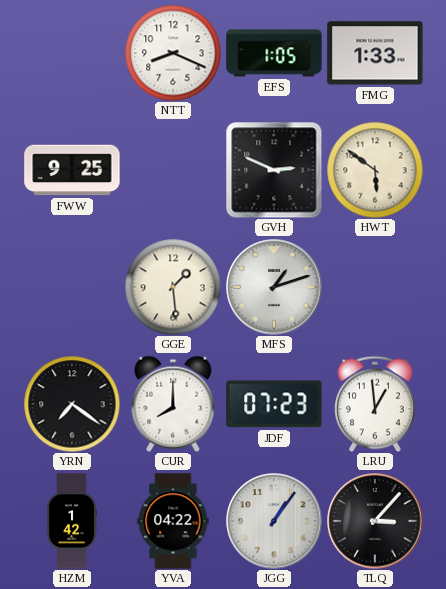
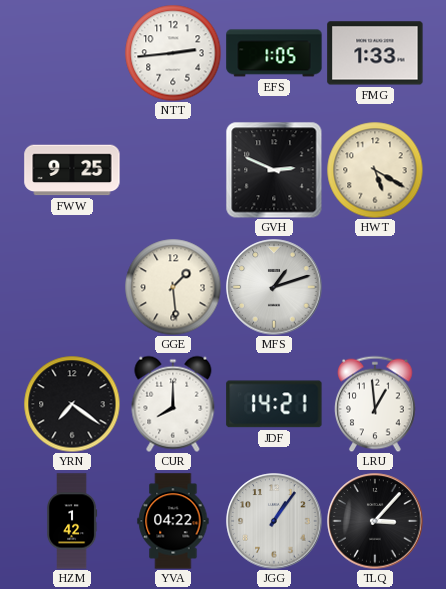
NTT: 8:19 -> 2:44 (173, 53)
HWT: 5:51 -> 5:20 (375, 170)
JDF: 07:23 -> 14:21 (274, 404)
